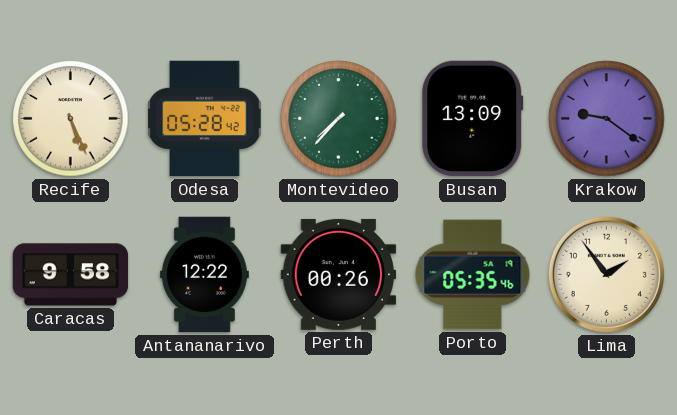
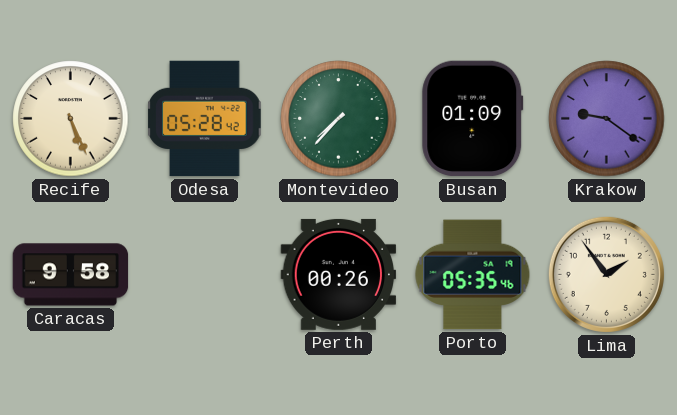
Busan: 13:09 -> 01:09 (473, 119)
Antananarivo: 12:22 -> none (204, 275)
